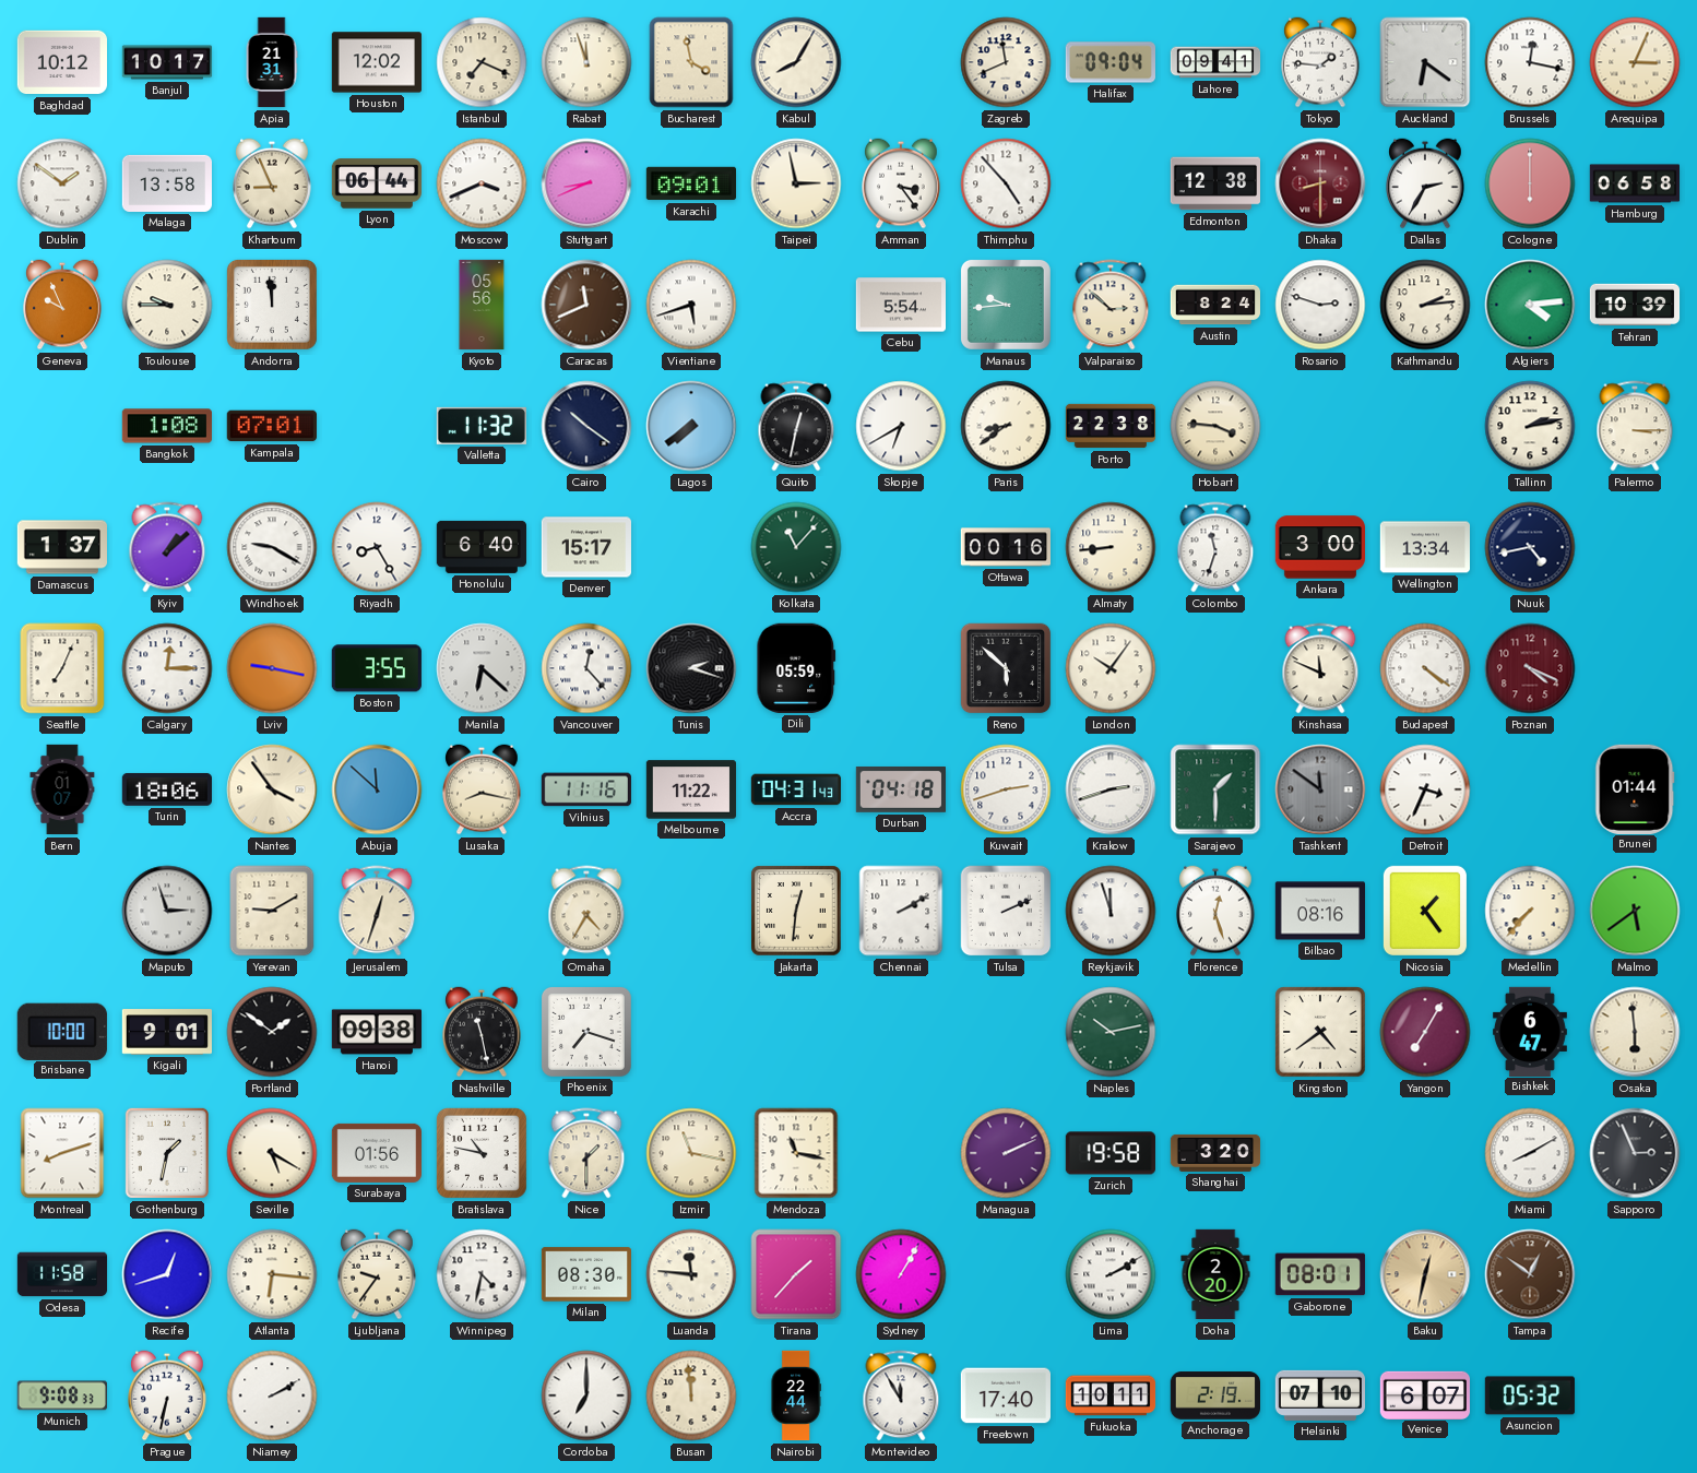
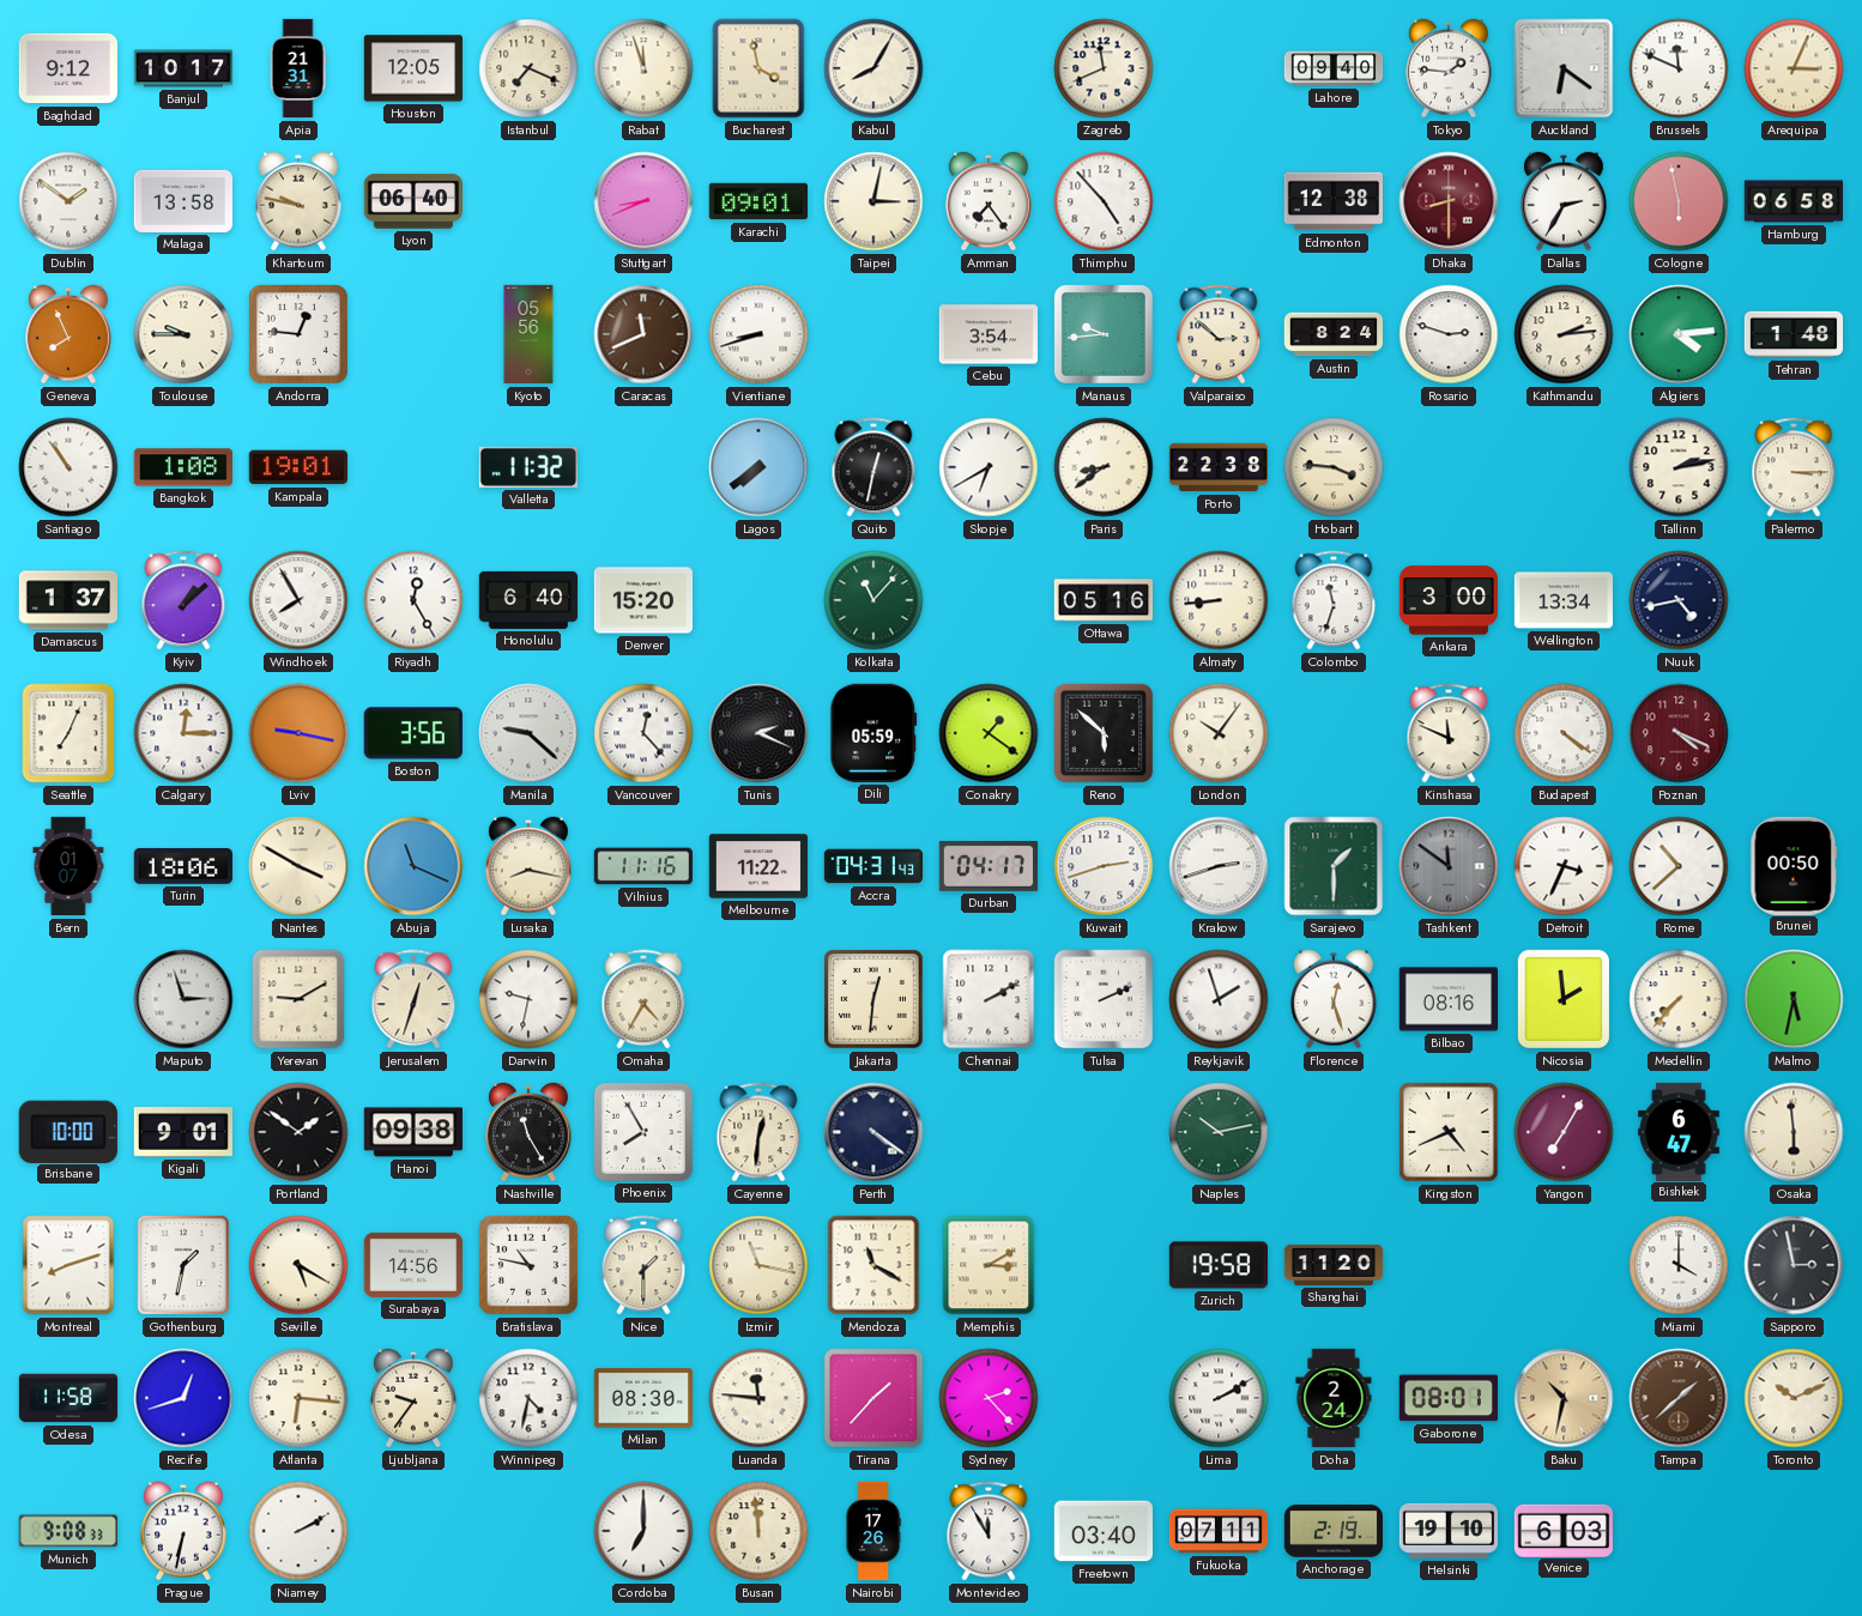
Baghdad: 10:12 -> 9:12 (67, 68)
Houston: 12:02 -> 12:05 (412, 68)
Halifax: 09:04 -> none (1109, 62)
Lahore: 09:41 -> 09:40 (1334, 68)
Brussels: 12:17 -> 11:49 (1679, 68)
Khartoum: 8:56 -> 9:47 (298, 201)
Lyon: 06:44 -> 06:40 (412, 201)
Moscow: 3:41 -> none (482, 183)
Taipei: 2:58 -> 3:02 (873, 201)
Amman: 3:24 -> 7:24 (989, 201)
Cologne: 6:00 -> 5:58 (1679, 201)
Geneva: 9:56 -> 7:56 (68, 334)
Andorra: 11:59 -> 12:46 (298, 334)
Vientiane: 5:42 -> 8:42 (758, 334)
Cebu: 5:54 -> 3:54 (987, 334)
Tehran: 10:39 -> 1:48 (1794, 334)
Santiago: none -> 10:54 (68, 467)
Kampala: 07:01 -> 19:01 (298, 467)
Cairo: 10:21 -> none (586, 426)
Windhoek: 9:20 -> 7:55 (298, 600)
Riyadh: 8:25 -> 12:25 (413, 600)
Denver: 15:17 -> 15:20 (642, 600)
Ottawa: 00:16 -> 05:16 (1102, 600)
Boston: 3:55 -> 3:56 (413, 733)
Manila: 6:22 -> 9:22 (528, 733)
Tunis: 2:18 -> 2:19 (758, 733)
Conakry: none -> 1:21 (989, 733)
Nantes: 3:54 -> 3:50 (298, 866)
Abuja: 11:52 -> 11:19 (413, 866)
Durban: 04:18 -> 04:17 (987, 866)
Rome: none -> 10:38 (1679, 866)
Brunei: 01:44 -> 00:50 (1794, 865)
Darwin: none -> 9:32 (528, 999)
Reykjavik: 11:57 -> 1:57 (1219, 999)
Nicosia: 1:24 -> 1:59 (1564, 999)
Malmo: 5:39 -> 5:32 (1794, 999)
Nashville: 11:28 -> 11:25 (528, 1132)
Phoenix: 7:18 -> 7:55 (643, 1132)
Cayenne: none -> 12:31 (758, 1132)
Perth: none -> 4:21 (873, 1132)
Kingston: 4:39 -> 4:41 (1449, 1132)
Surabaya: 01:56 -> 14:56 (412, 1265)
Mendoza: 11:17 -> 11:20 (873, 1265)
Memphis: none -> 3:10 (989, 1265)
Managua: 2:11 -> none (1006, 1153)
Shanghai: 3:20 -> 11:20 (1334, 1265)
Miami: 8:10 -> 4:00 (1679, 1265)
Sapporo: 2:56 -> 2:58 (1794, 1265)
Sydney: 1:05 -> 2:23 (989, 1398)
Doha: 2:20 -> 2:24 (1334, 1398)
Baku: 12:32 -> 10:32 (1564, 1398)
Tampa: 12:51 -> 1:38 (1679, 1398)
Toronto: none -> 10:11 (1794, 1398)
Nairobi: 22:44 -> 17:26 (873, 1531)
Freetown: 17:40 -> 03:40 (1102, 1531)
Fukuoka: 10:11 -> 07:11 (1219, 1531)
Helsinki: 07:10 -> 19:10 (1447, 1531)
Venice: 6:07 -> 6:03 (1562, 1530)
Asuncion: 05:32 -> none (1530, 1395)
